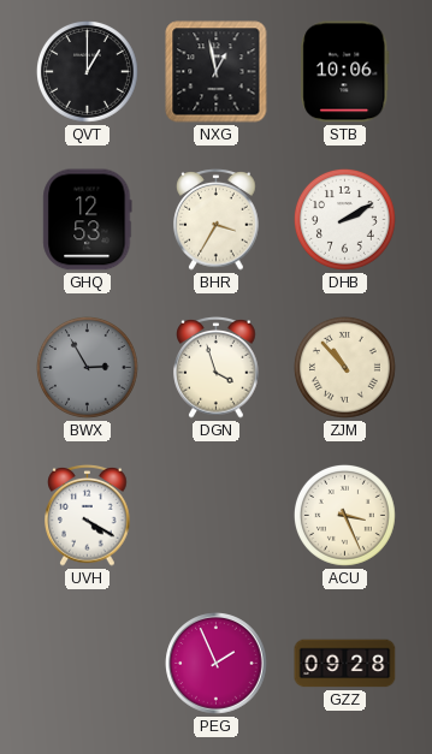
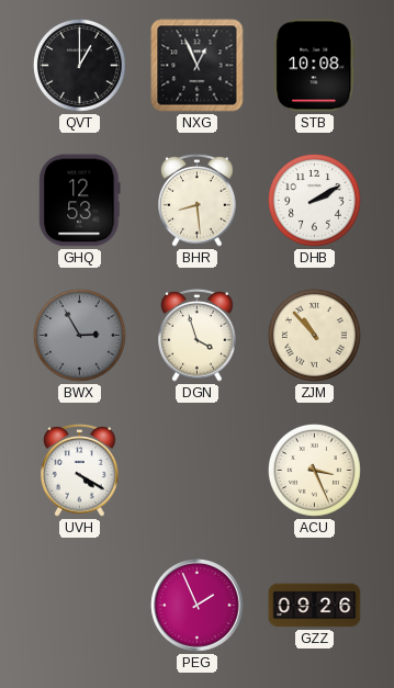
NXG: 12:58 -> 12:56 (198, 66)
STB: 10:06 -> 10:08 (315, 66)
BHR: 3:35 -> 8:29 (198, 200)
GZZ: 09:28 -> 09:26 (315, 606)
